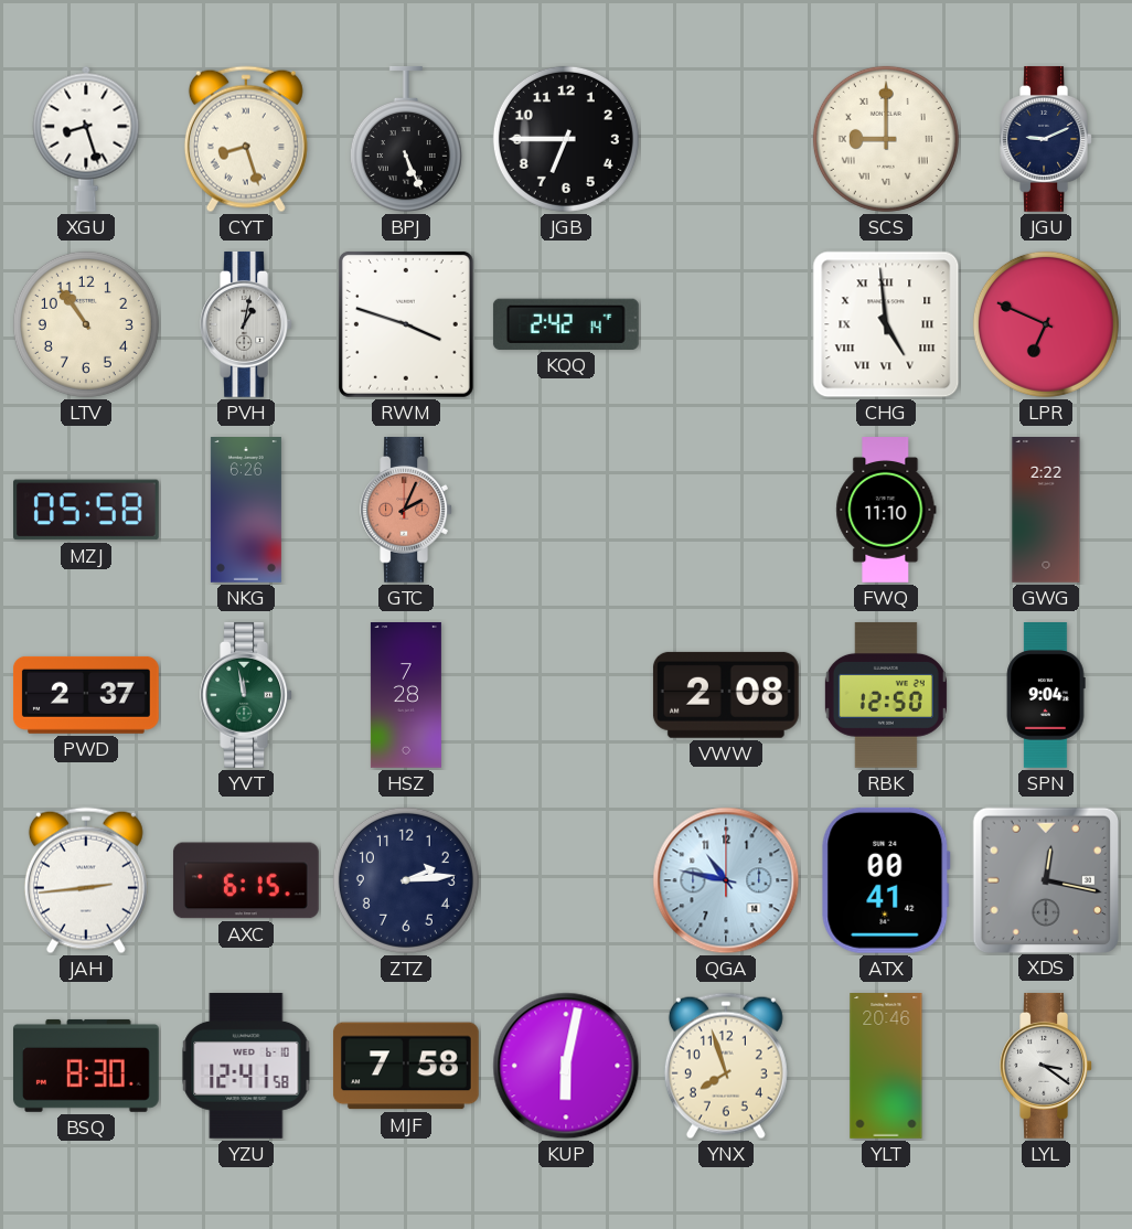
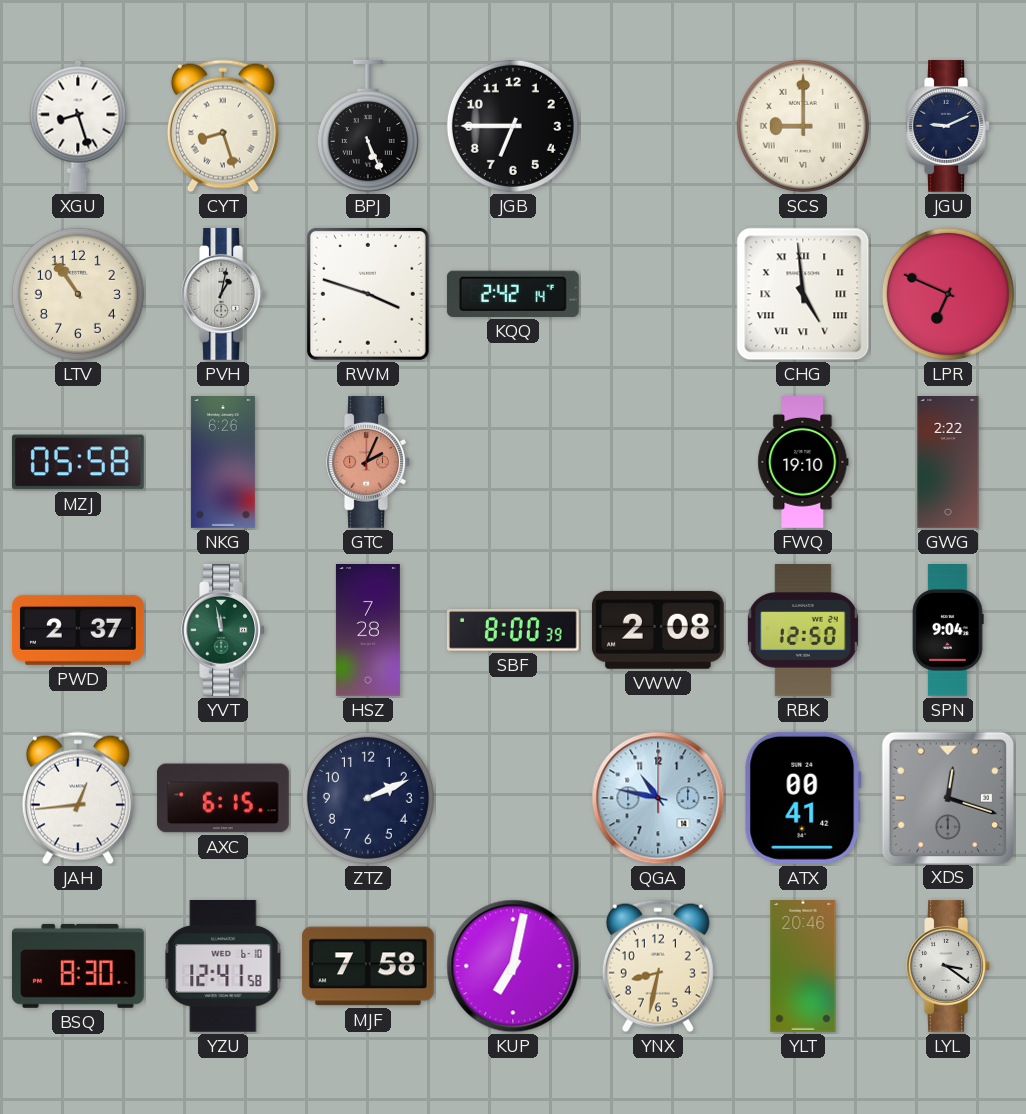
FWQ: 11:10 -> 19:10 (803, 463)
SBF: none -> 8:00 (513, 630)
JAH: 2:44 -> 12:44 (78, 798)
ZTZ: 2:14 -> 2:11 (368, 798)
XDS: 12:17 -> 12:18 (947, 797)
KUP: 6:02 -> 7:02 (513, 966)
YNX: 7:57 -> 8:32 (658, 966)
